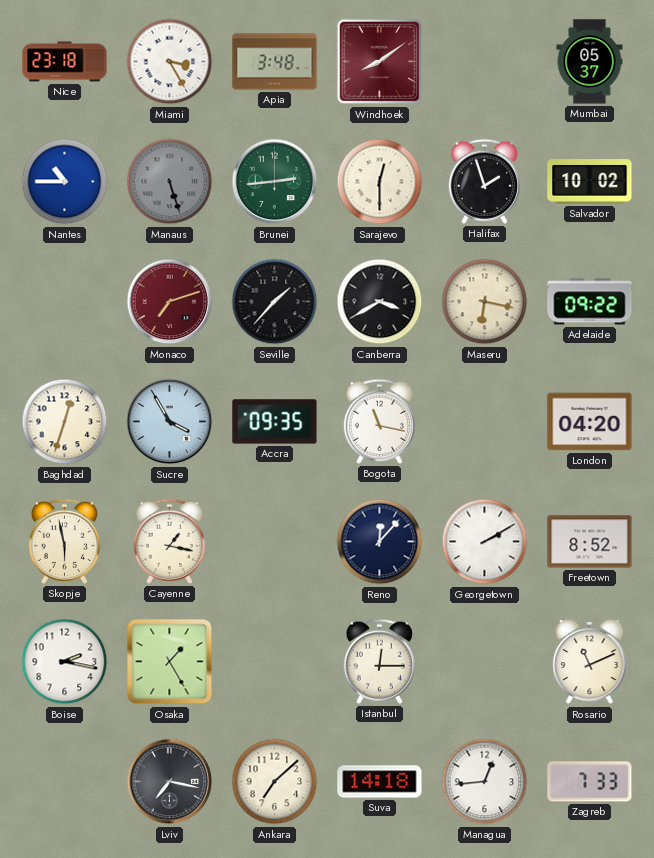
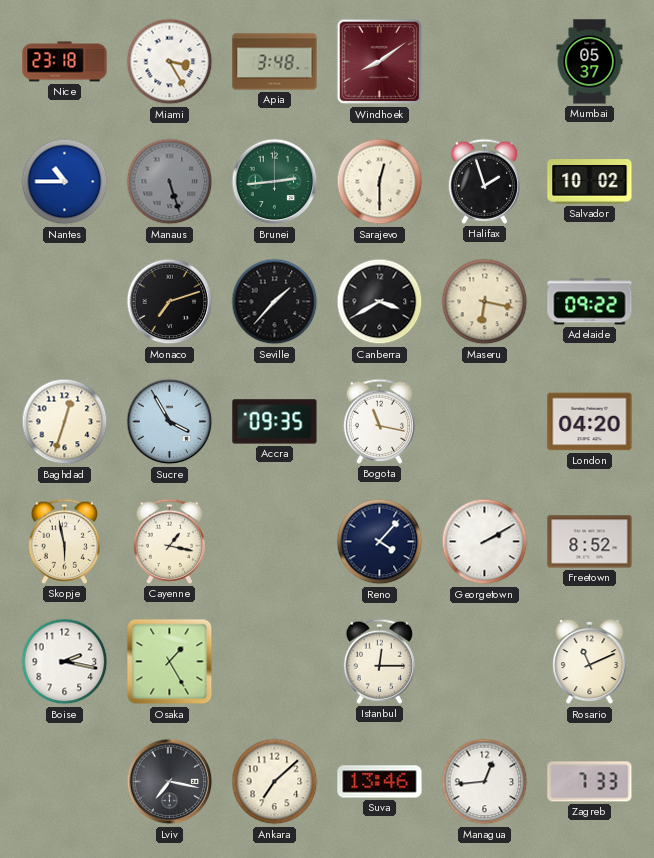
Monaco dial: burgundy -> black (170, 302)
Reno: 12:07 -> 4:07 (380, 542)
Suva: 14:18 -> 13:46 (380, 782)
